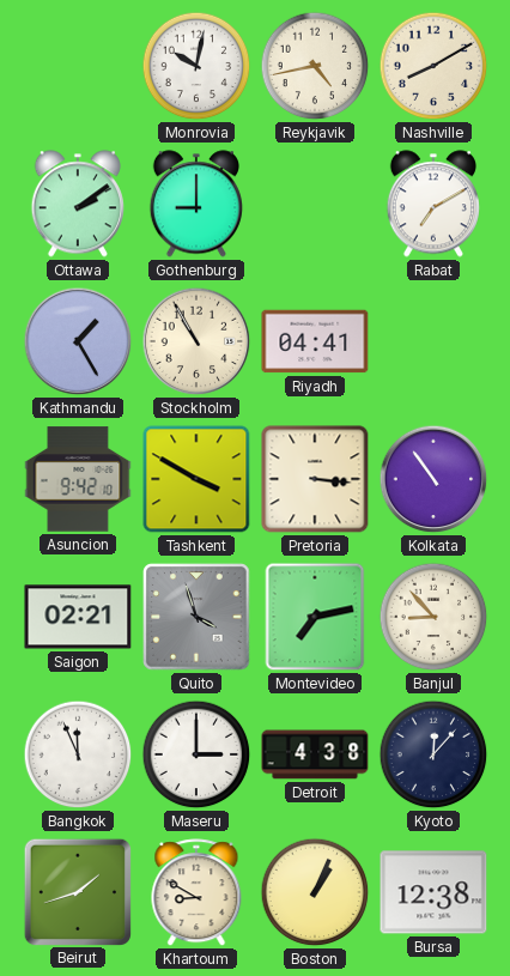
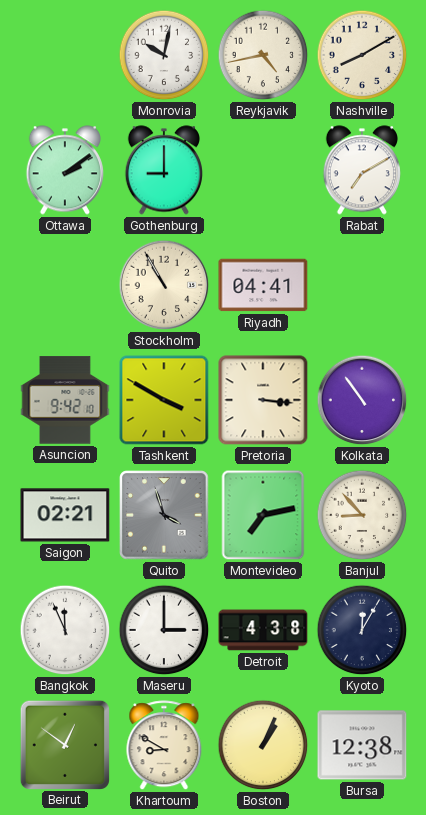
Kathmandu: 1:25 -> none (78, 341)
Kyoto: 12:07 -> 12:05 (362, 630)
Beirut: 1:42 -> 12:51 (65, 744)
